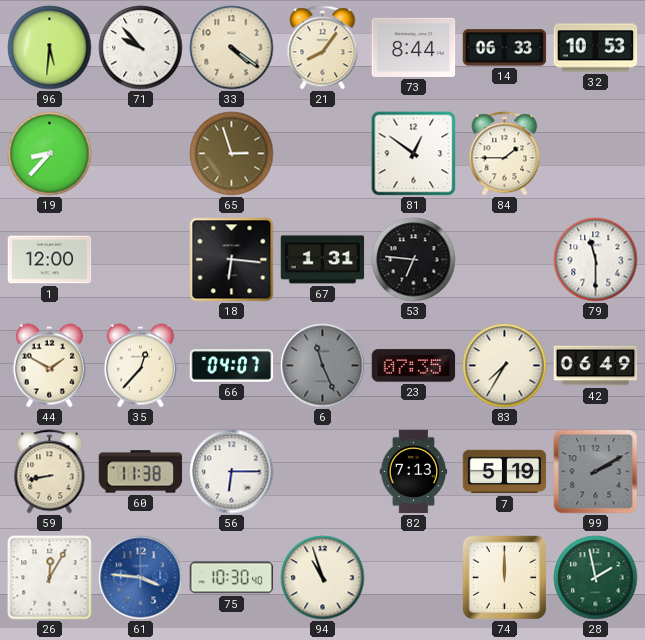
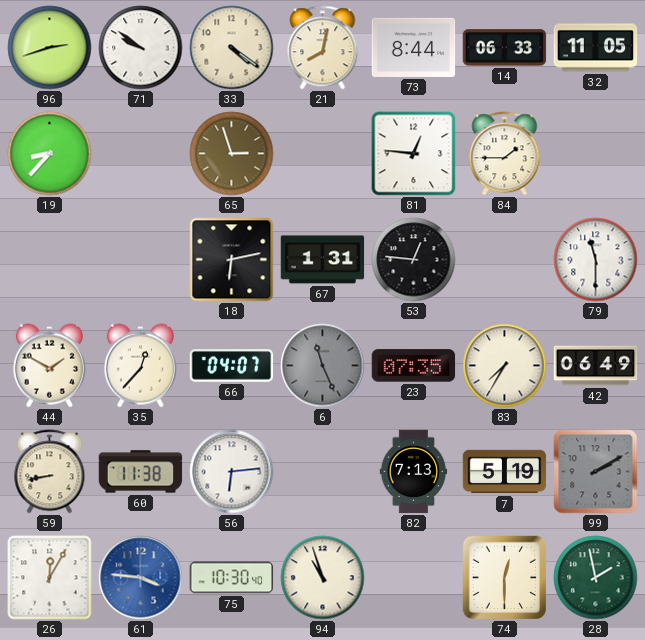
96: 5:31 -> 2:42 (50, 48)
71: 9:53 -> 9:51 (141, 48)
21: 8:06 -> 8:02 (323, 48)
32: 10:53 -> 11:05 (596, 48)
81: 12:51 -> 12:46 (414, 154)
1: 12:00 -> none (50, 260)
18: 6:16 -> 6:13 (232, 260)
53: 6:46 -> 12:46 (414, 260)
56: 6:15 -> 6:14 (232, 472)
74: 12:00 -> 12:30 (504, 577)
